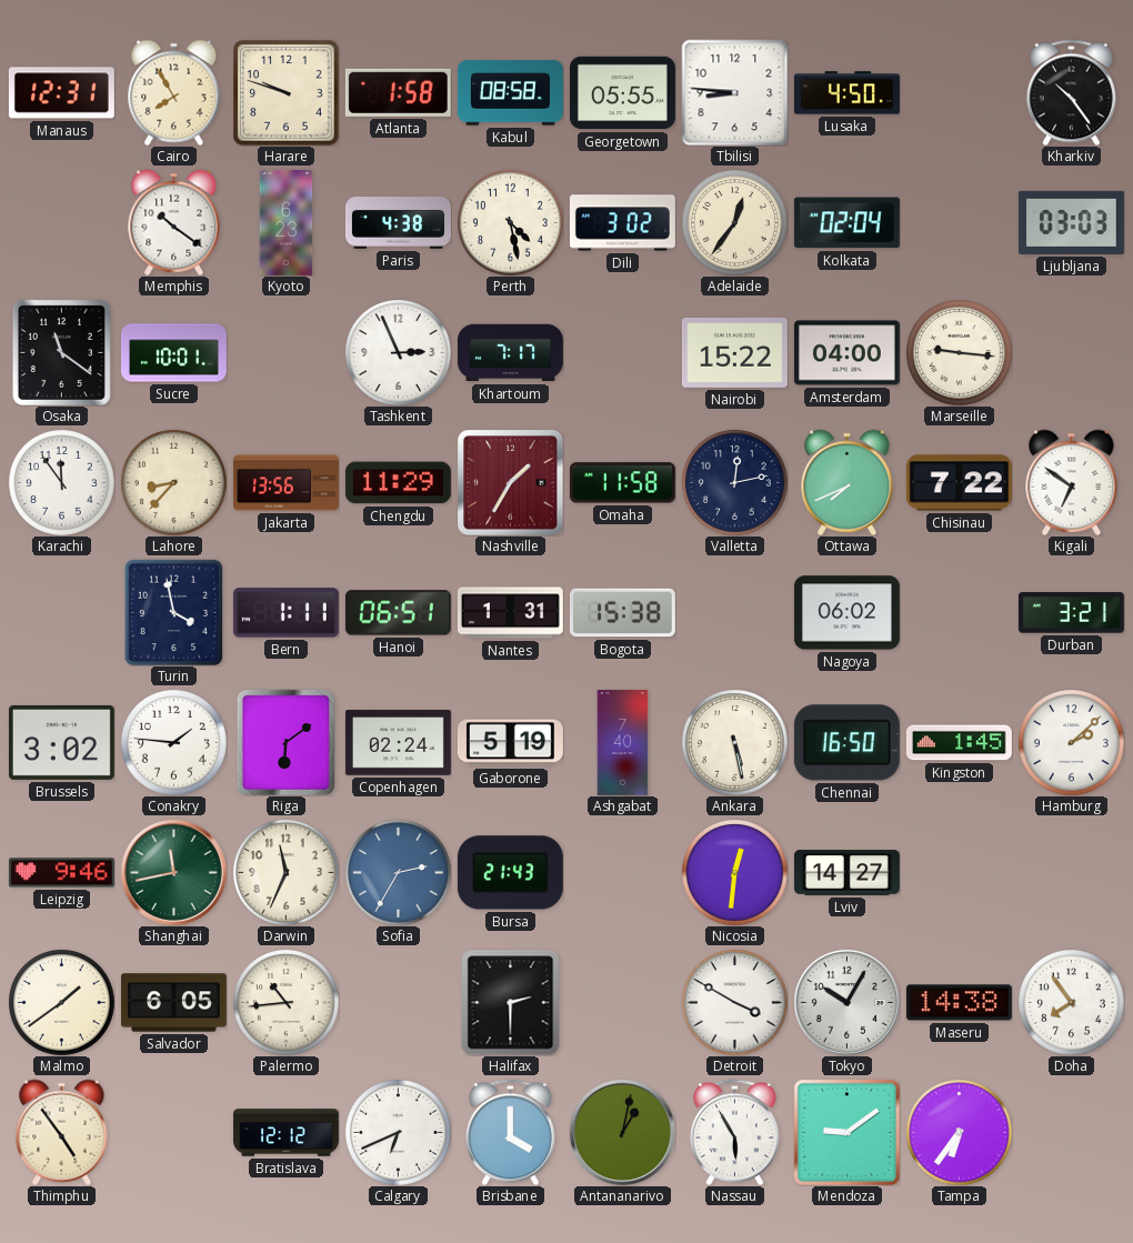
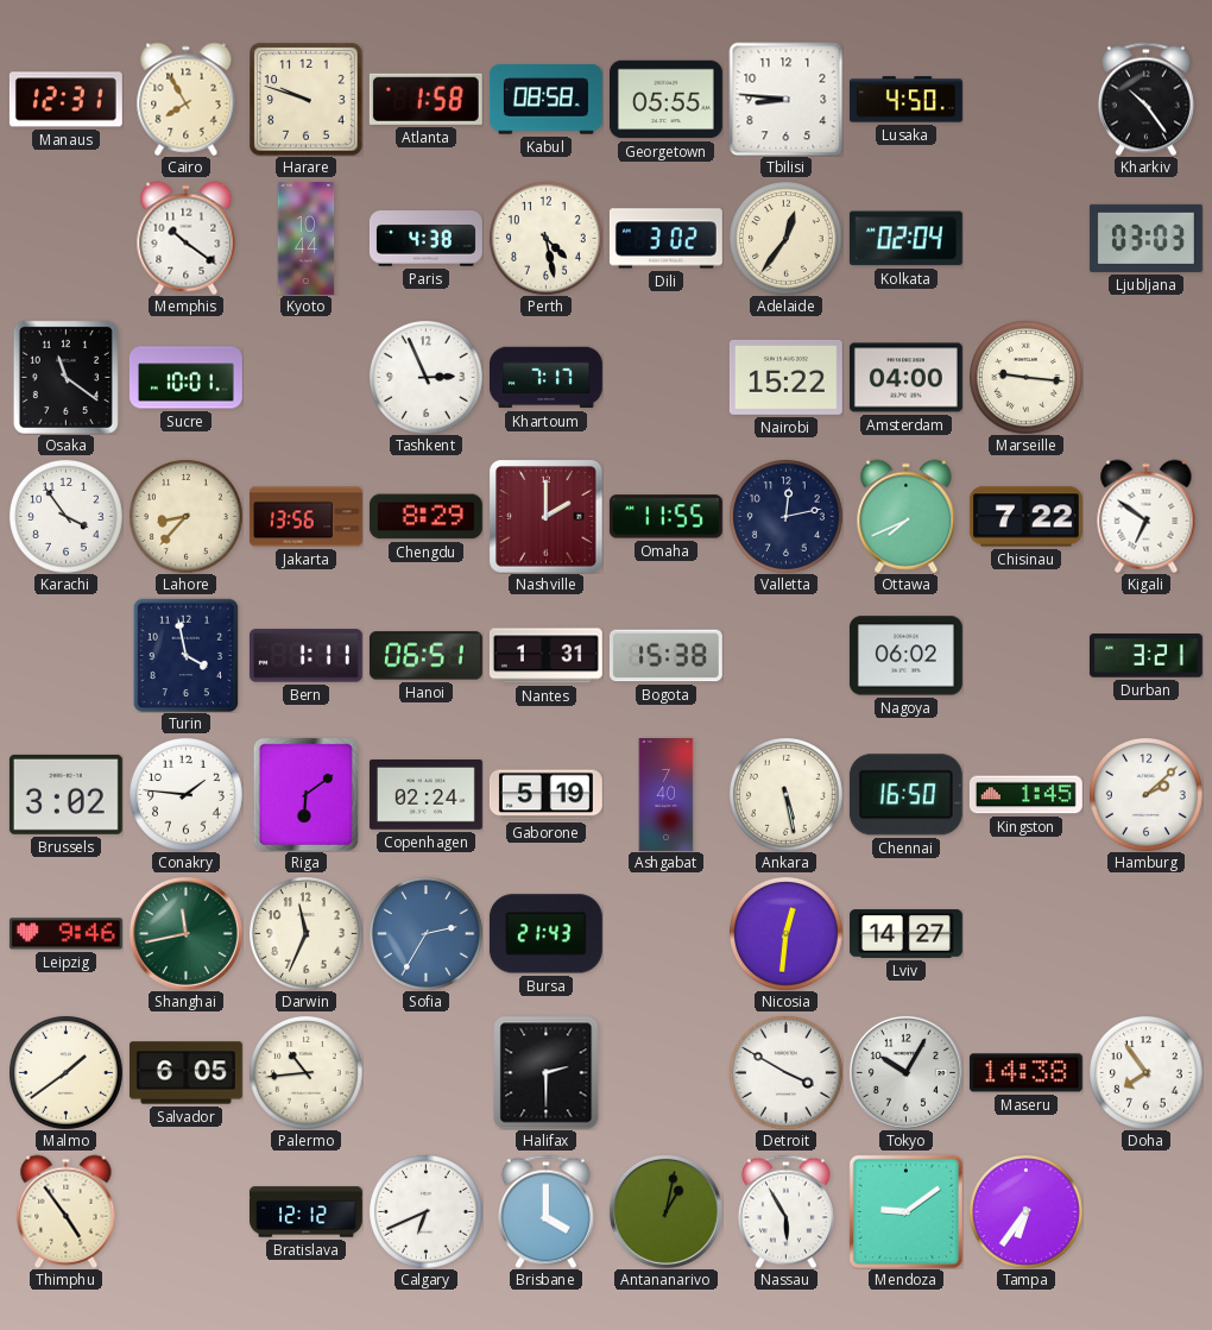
Kyoto: 6:23 -> 10:44 (307, 238)
Karachi: 11:54 -> 3:54 (67, 517)
Chengdu: 11:29 -> 8:29 (425, 517)
Nashville: 1:35 -> 2:00 (545, 516)
Omaha: 11:58 -> 11:55 (665, 517)
